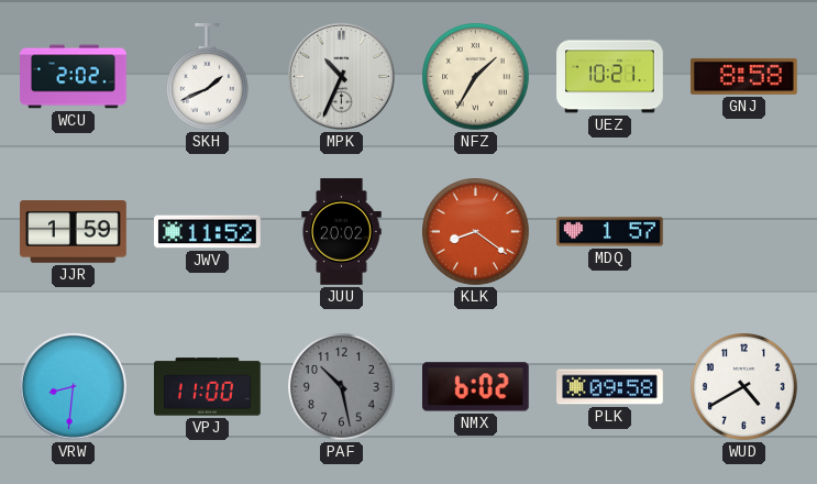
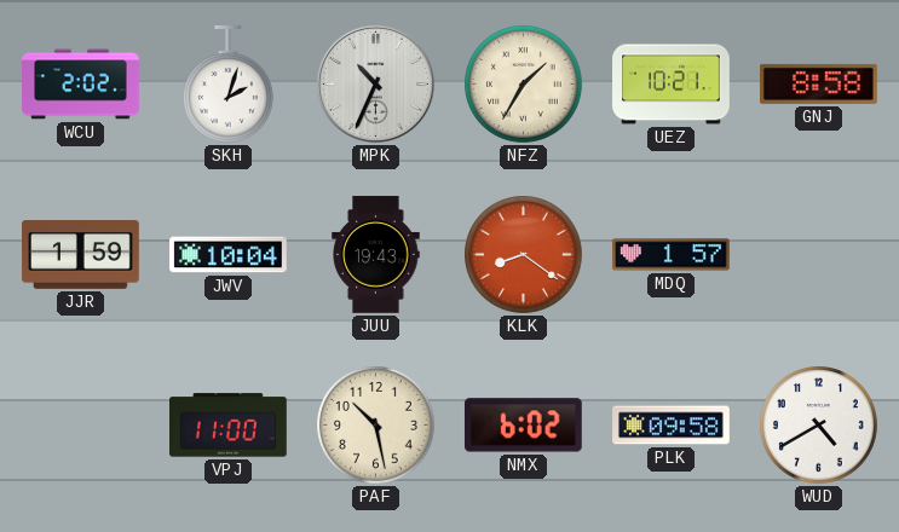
SKH: 1:41 -> 2:03 (227, 85)
JWV: 11:52 -> 10:04 (229, 255)
JUU: 20:02 -> 19:43 (376, 255)
VRW: 8:31 -> none (73, 386)
PAF dial: grey -> cream (376, 426)
